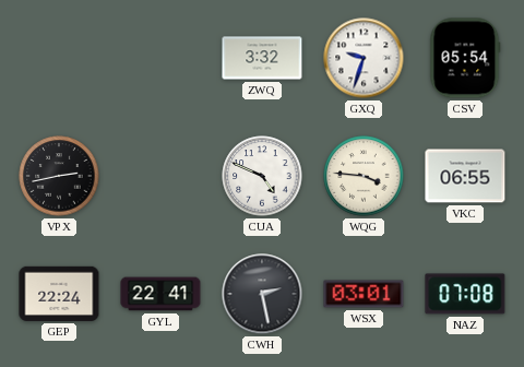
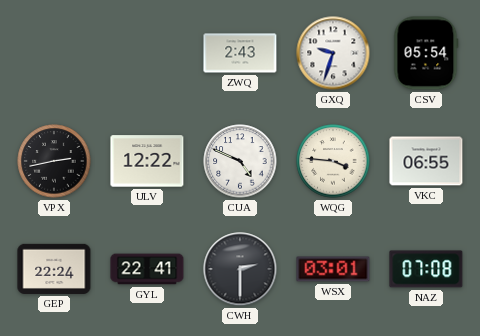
ZWQ: 3:32 -> 2:43 (240, 53)
ULV: none -> 12:22 (147, 161)
CWH: 2:28 -> 2:30 (240, 269)
